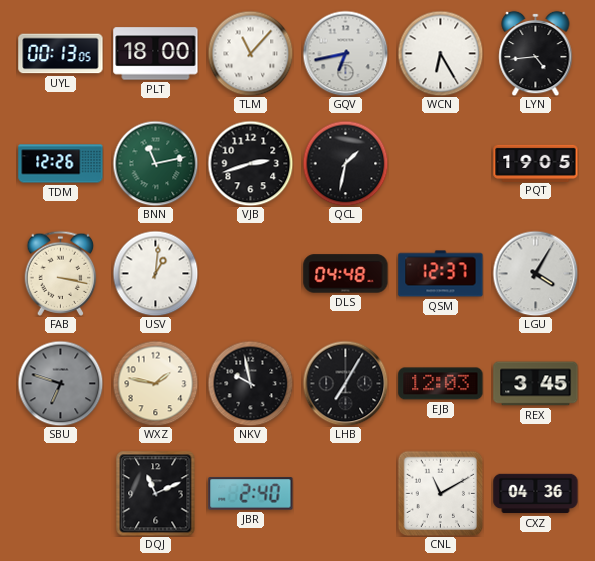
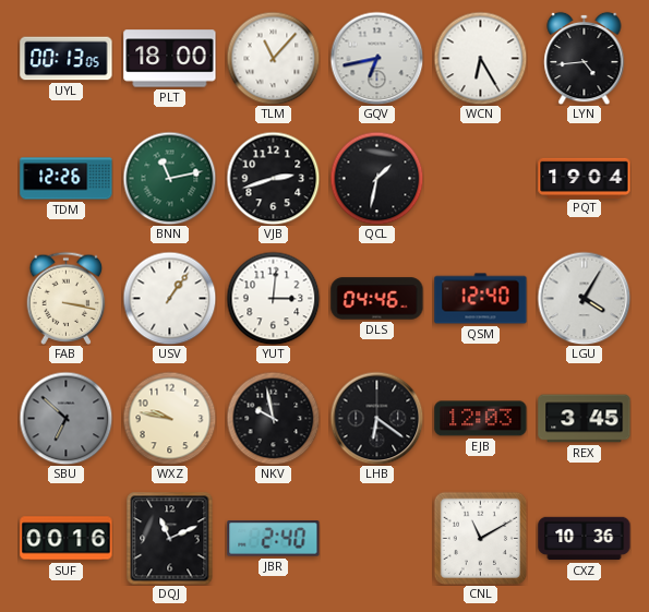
PQT: 19:05 -> 19:04 (585, 178)
USV: 1:01 -> 1:06 (169, 298)
YUT: none -> 3:01 (273, 298)
DLS: 04:48 -> 04:46 (377, 299)
QSM: 12:37 -> 12:40 (481, 299)
SBU: 6:48 -> 6:52 (65, 418)
WXZ: 1:47 -> 9:47 (169, 418)
LHB: 7:05 -> 6:21 (376, 418)
SUF: none -> 00:16 (67, 539)
CXZ: 04:36 -> 10:36 (585, 539)
